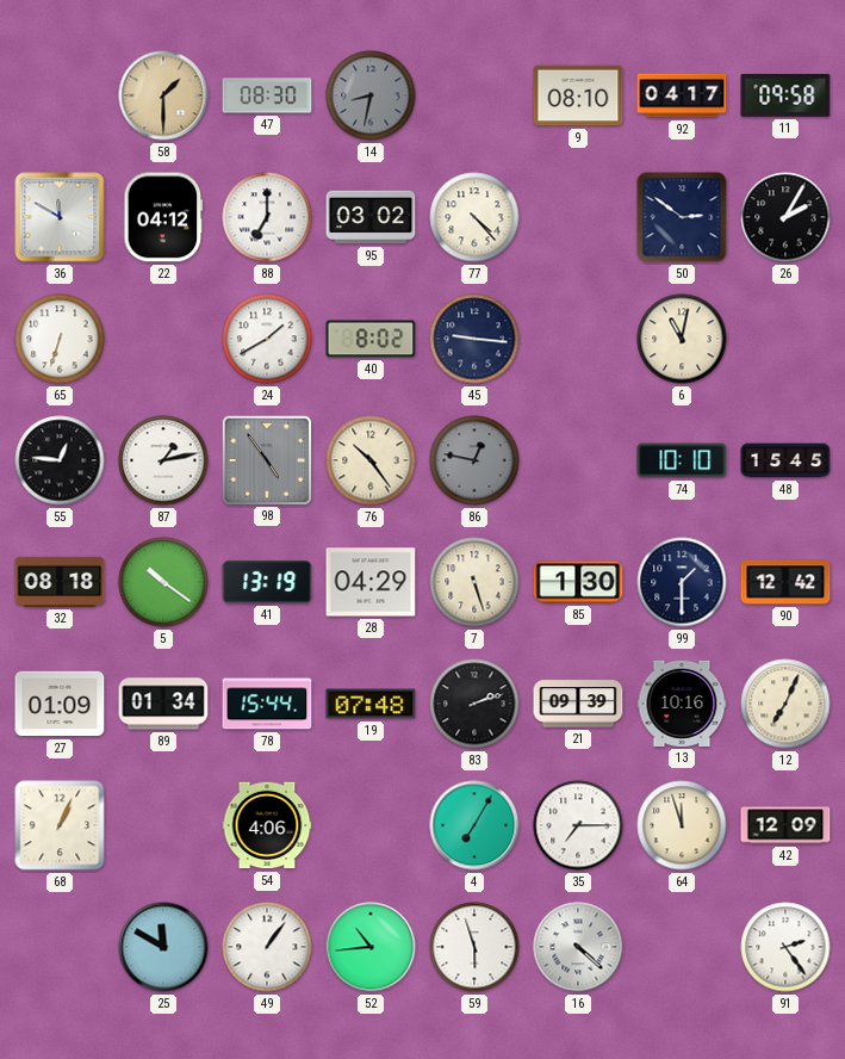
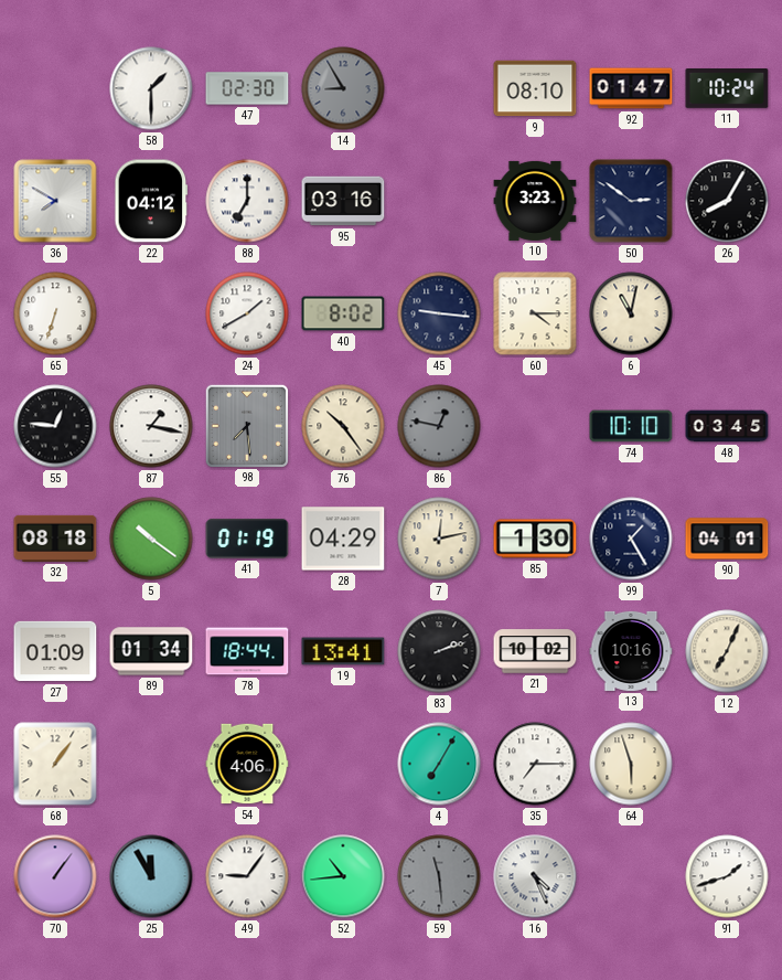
58 dial: champagne -> white (151, 88)
47: 08:30 -> 02:30 (247, 88)
14: 8:32 -> 8:55 (343, 88)
92: 04:17 -> 01:47 (631, 88)
11: 09:58 -> 10:24 (727, 89)
36: 11:50 -> 7:50 (55, 201)
95: 03:02 -> 03:16 (343, 201)
77: 4:23 -> none (474, 217)
10: none -> 3:23 (535, 201)
26: 2:05 -> 8:05 (727, 201)
60: none -> 4:15 (535, 313)
87: 1:13 -> 1:17 (151, 426)
98: 4:54 -> 7:29 (246, 425)
48: 15:45 -> 03:45 (727, 426)
41: 13:19 -> 01:19 (247, 539)
7: 5:27 -> 12:13 (439, 539)
99: 1:30 -> 1:25 (631, 539)
90: 12:42 -> 04:01 (727, 539)
78: 15:44 -> 18:44 (247, 651)
19: 07:48 -> 13:41 (343, 651)
21: 09:39 -> 10:02 (535, 651)
68: 1:04 -> 1:06 (55, 764)
64: 11:57 -> 5:57 (631, 764)
42: 12:09 -> none (785, 825)
70: none -> 1:06 (55, 876)
25: 11:50 -> 11:55 (151, 876)
49: 1:06 -> 9:06 (247, 876)
59: 5:57 -> 11:29 (439, 876)
59 dial: white -> grey (439, 876)
16: 4:22 -> 4:26 (535, 876)
91: 2:24 -> 1:42 (727, 876)
